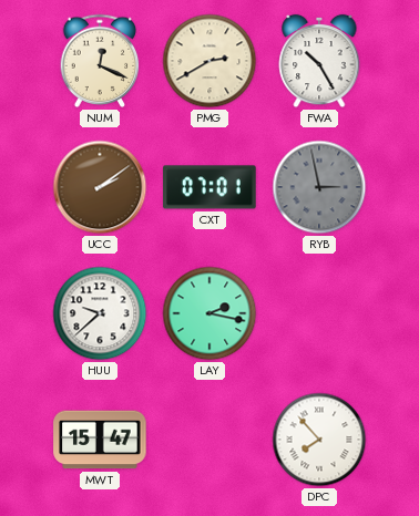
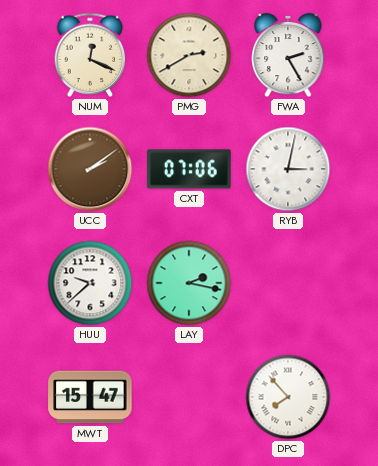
FWA: 10:25 -> 2:25 (288, 55)
CXT: 07:01 -> 07:06 (189, 169)
RYB: 2:58 -> 3:02 (288, 169)
RYB dial: grey -> white (288, 169)
